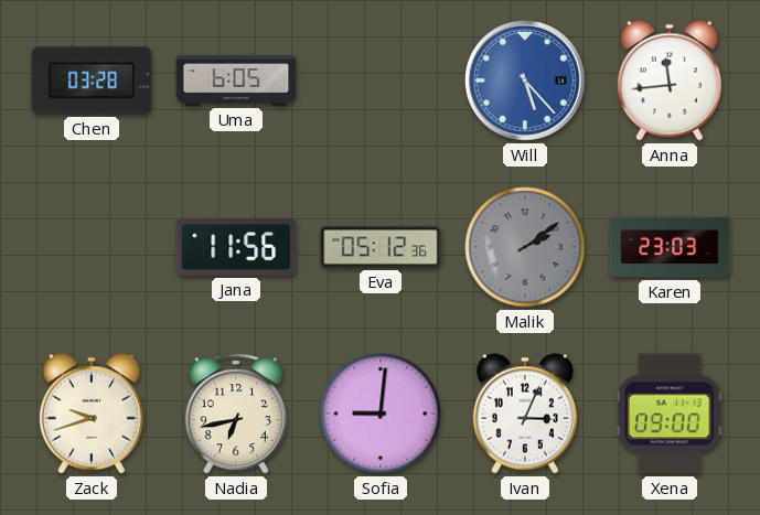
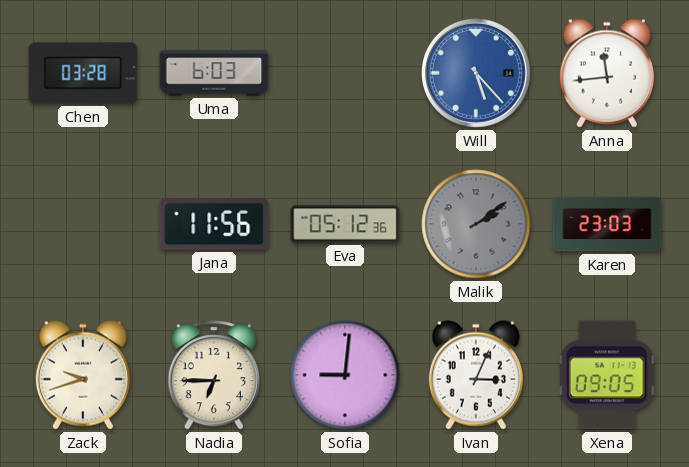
Uma: 6:05 -> 6:03 (214, 73)
Nadia: 6:43 -> 6:45 (214, 375)
Xena: 09:00 -> 09:05 (607, 375)
